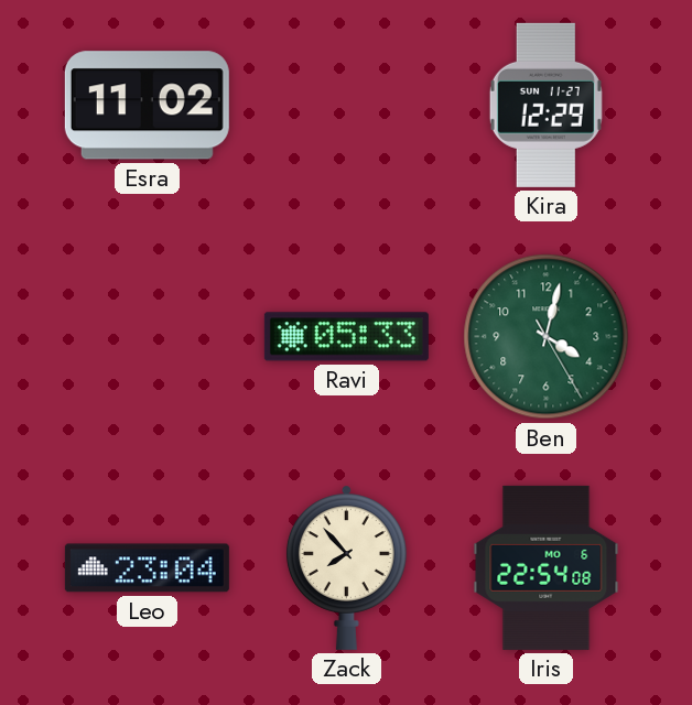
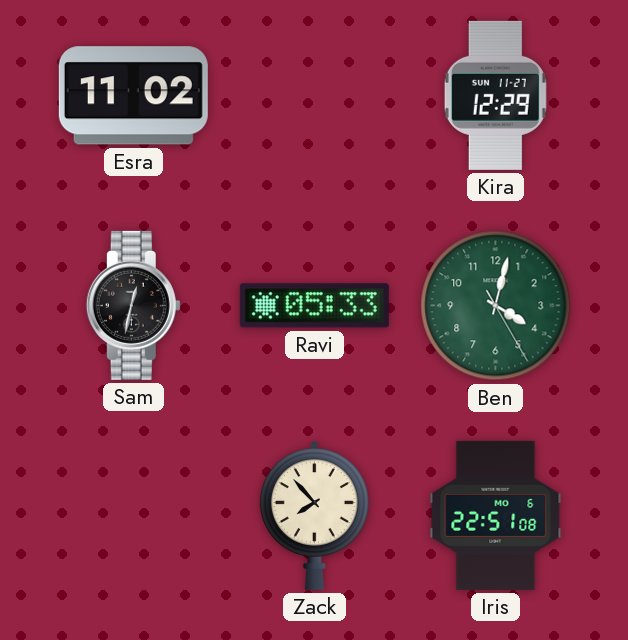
Sam: none -> 12:32 (133, 305)
Leo: 23:04 -> none (147, 568)
Iris: 22:54 -> 22:51 (496, 515)
